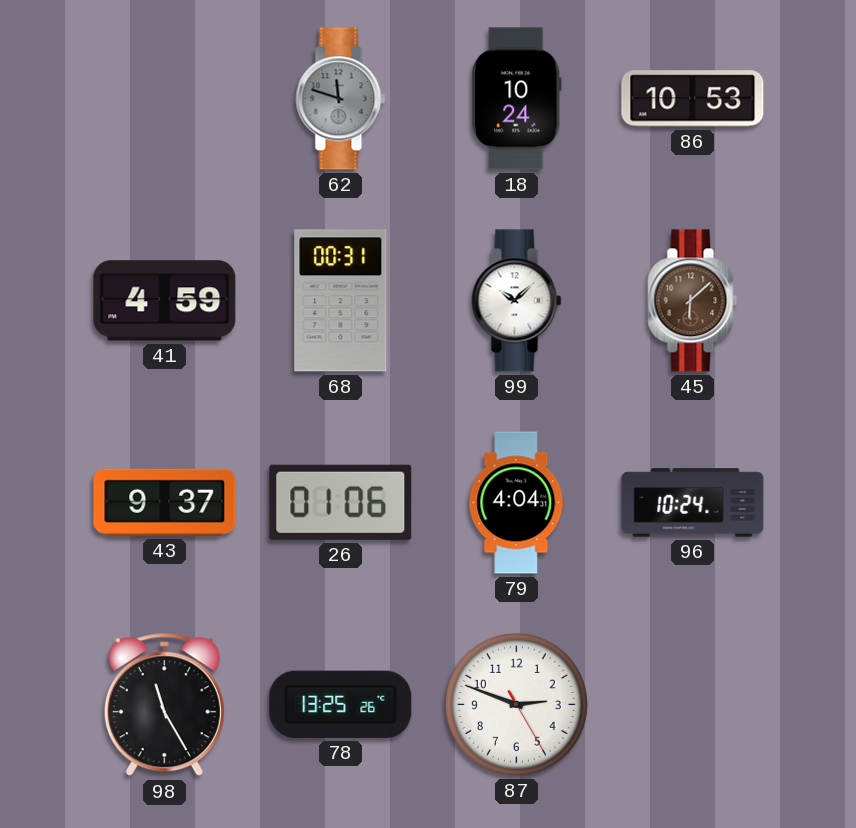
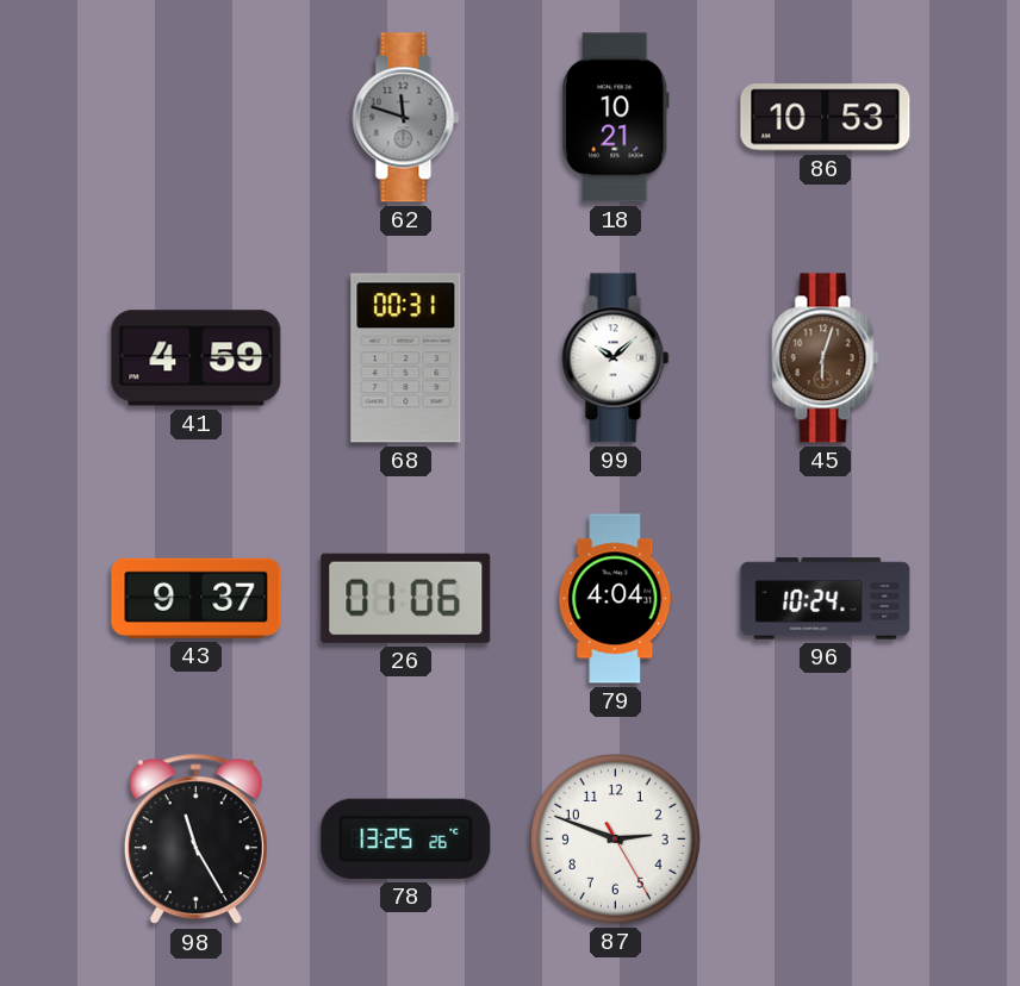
18: 10:24 -> 10:21 (615, 118)
45: 6:08 -> 6:03 (826, 358)
